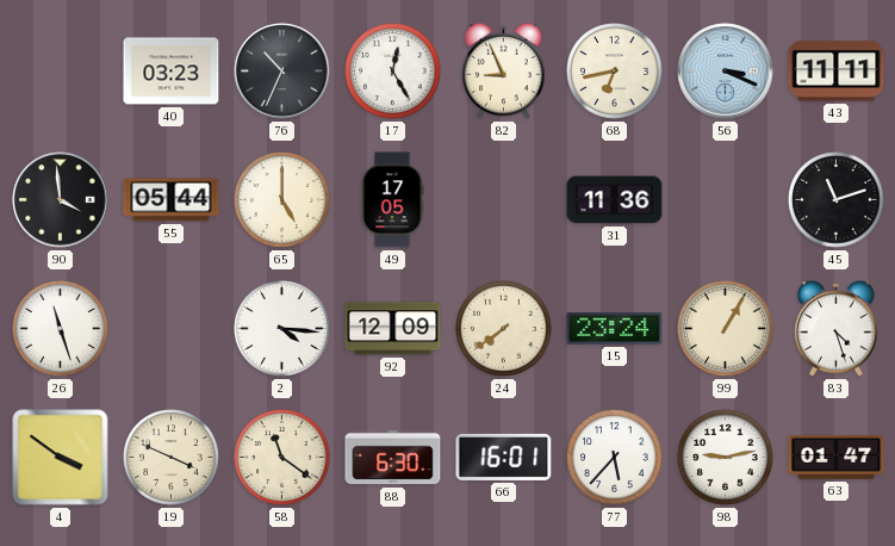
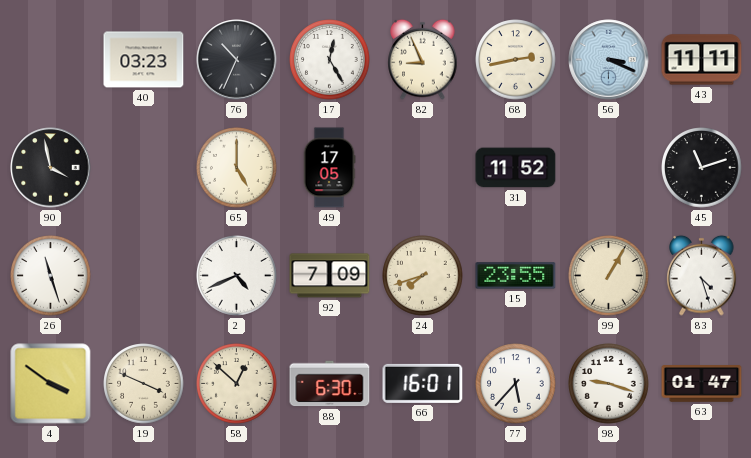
68: 6:43 -> 2:43 (516, 60)
90: 3:59 -> 3:58 (51, 168)
55: 05:44 -> none (172, 200)
31: 11:36 -> 11:52 (516, 168)
2: 4:16 -> 4:41 (237, 276)
92: 12:09 -> 7:09 (330, 276)
24: 7:39 -> 7:42 (423, 276)
15: 23:24 -> 23:55 (516, 276)
58: 11:21 -> 12:52 (237, 384)
98: 9:13 -> 9:18 (609, 384)
